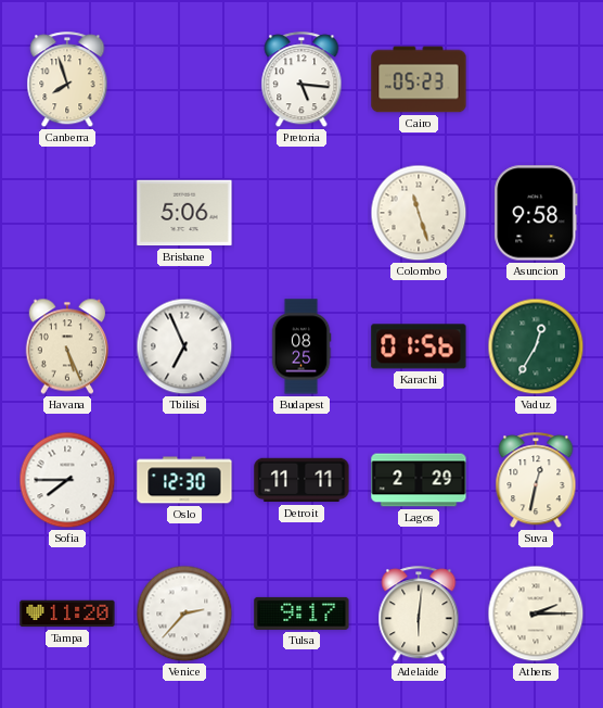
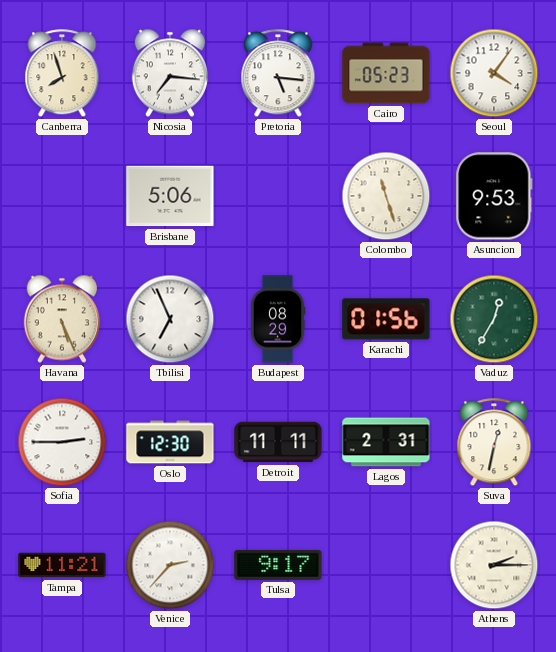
Nicosia: none -> 7:16 (169, 73)
Seoul: none -> 4:06 (494, 73)
Asuncion: 9:58 -> 9:53 (494, 196)
Budapest: 08:25 -> 08:29 (278, 319)
Sofia: 7:45 -> 2:45 (62, 442)
Lagos: 2:29 -> 2:31 (386, 442)
Tampa: 11:20 -> 11:21 (62, 565)
Adelaide: 6:01 -> none (419, 615)
